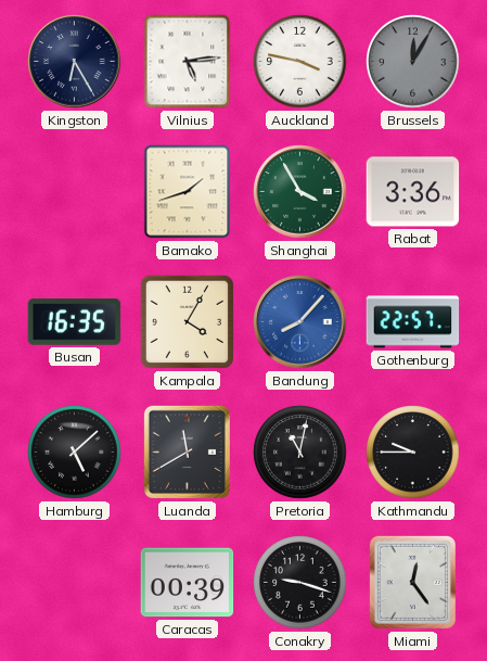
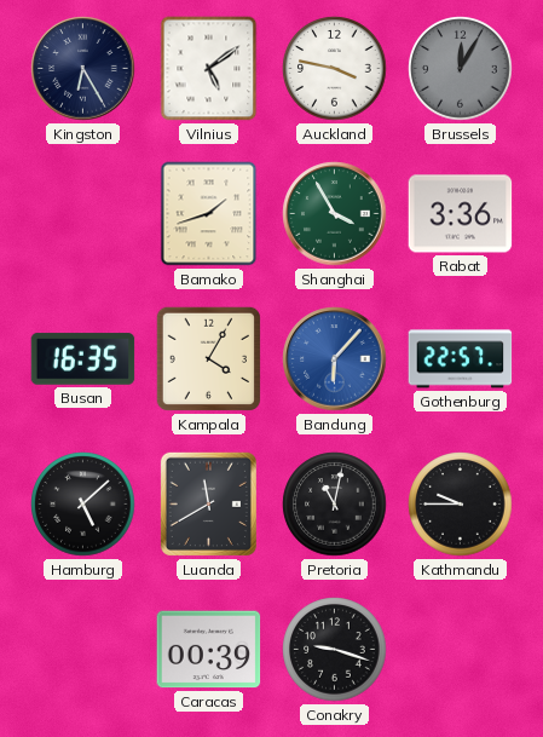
Vilnius: 5:14 -> 5:09 (209, 69)
Bandung: 8:07 -> 6:07 (335, 359)
Miami: 12:24 -> none (412, 582)
